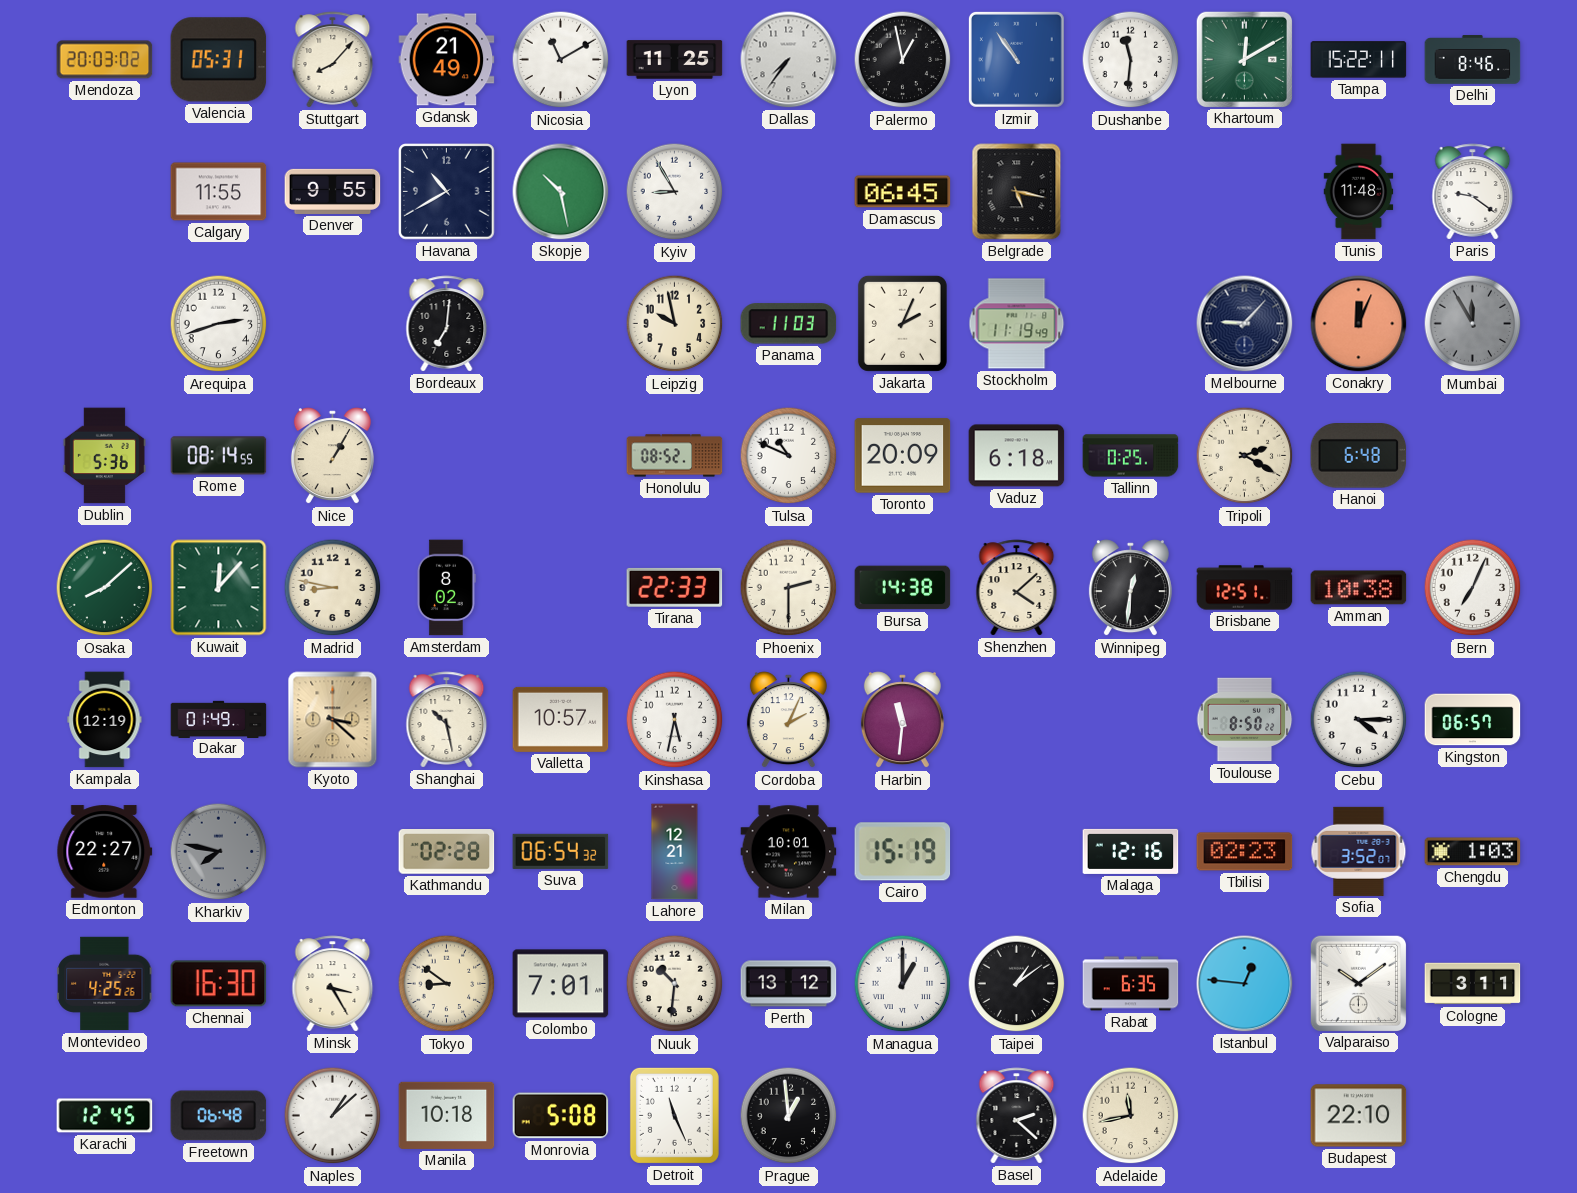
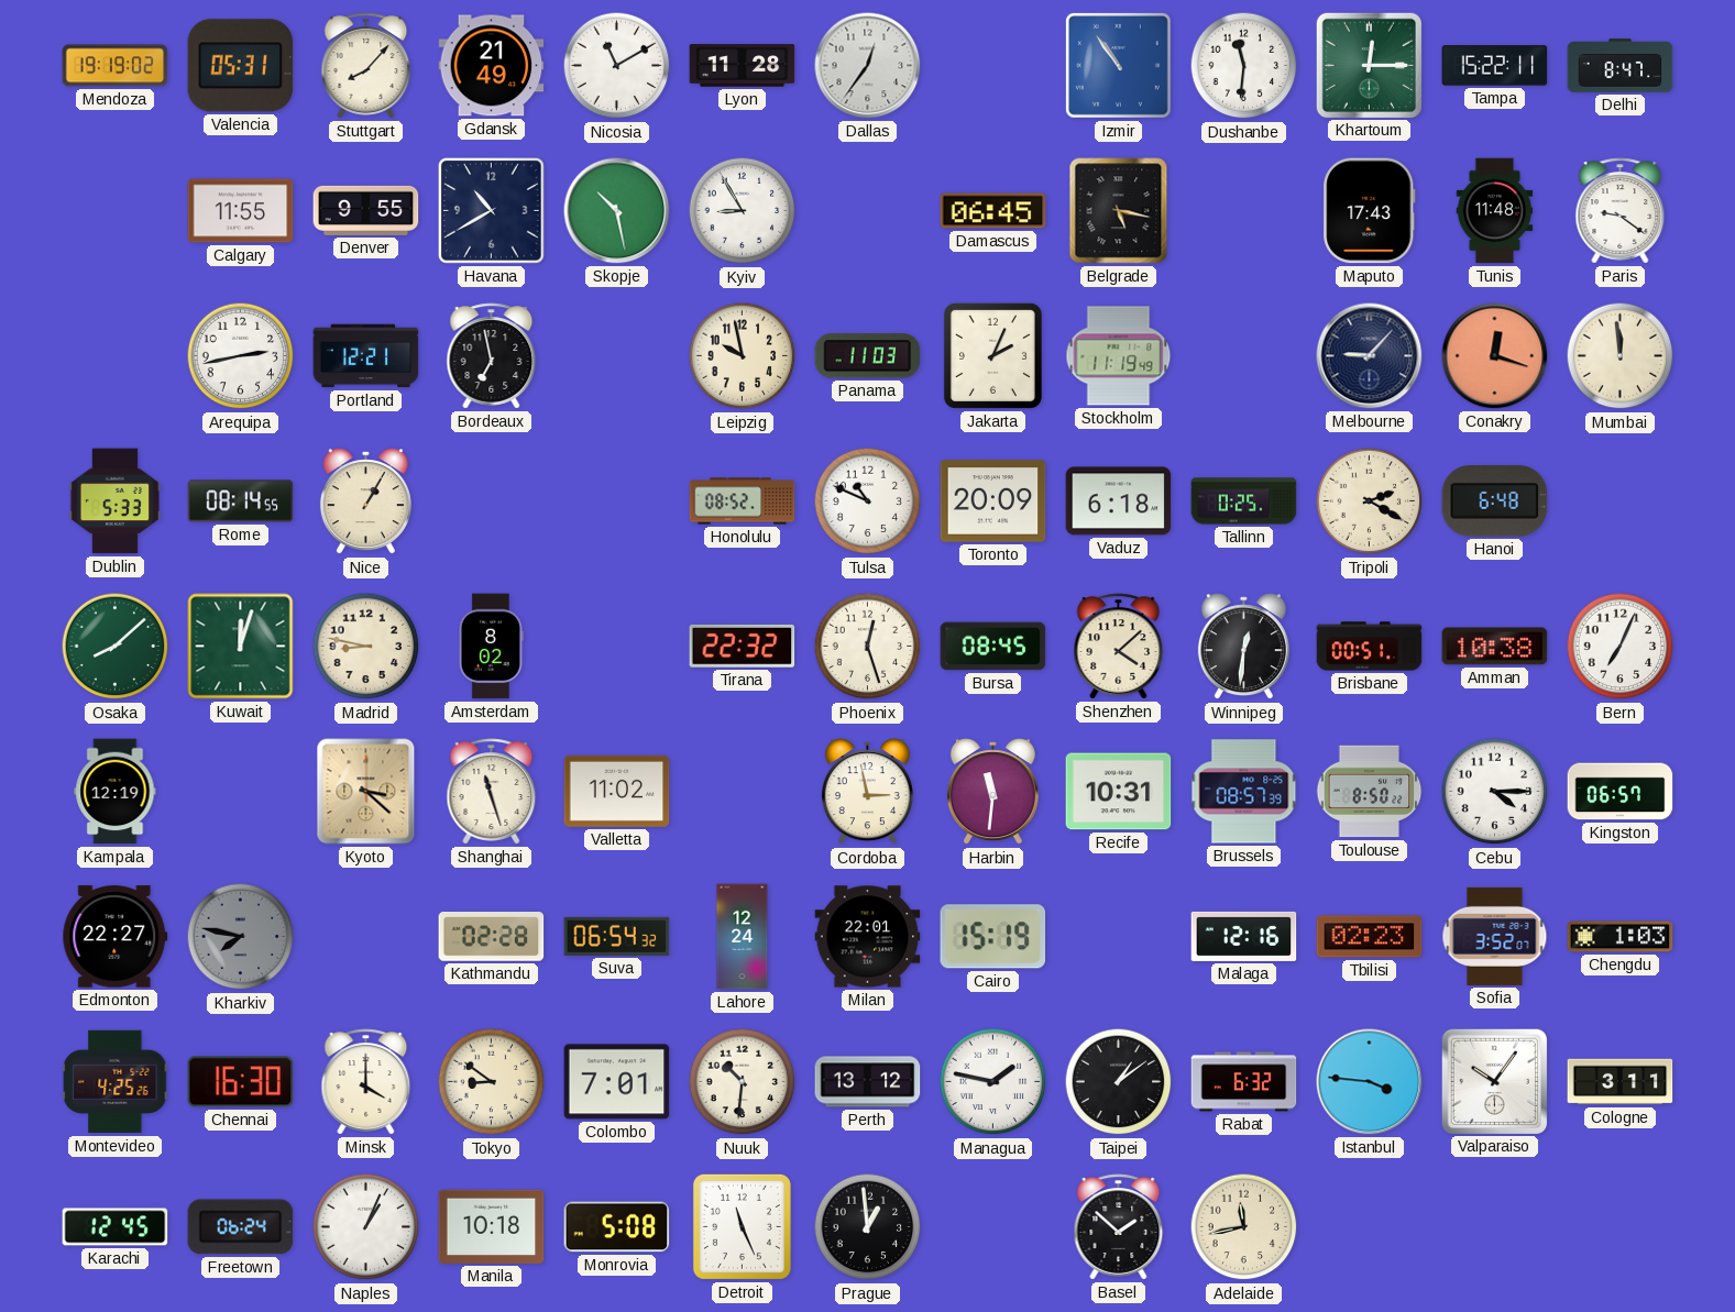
Mendoza: 20:03 -> 19:19 (116, 66)
Lyon: 11:25 -> 11:28 (743, 66)
Dallas: 7:36 -> 12:36 (868, 66)
Palermo: 12:58 -> none (903, 60)
Khartoum: 12:10 -> 12:15 (1369, 65)
Delhi: 8:46 -> 8:47 (1621, 66)
Maputo: none -> 17:43 (1370, 211)
Arequipa: 2:42 -> 2:43 (241, 356)
Portland: none -> 12:21 (366, 356)
Bordeaux: 7:01 -> 6:58 (492, 356)
Conakry: 12:04 -> 12:18 (1495, 356)
Mumbai: 11:55 -> 11:59 (1621, 356)
Mumbai dial: grey -> cream (1621, 356)
Dublin: 5:36 -> 5:33 (114, 501)
Kuwait: 12:07 -> 12:03 (241, 647)
Tirana: 22:33 -> 22:32 (743, 646)
Phoenix: 2:30 -> 12:27 (868, 647)
Bursa: 14:38 -> 08:45 (993, 647)
Brisbane: 12:51 -> 00:51 (1370, 647)
Dakar: 01:49 -> none (219, 719)
Shanghai: 10:28 -> 11:27 (492, 792)
Valletta: 10:57 -> 11:02 (617, 791)
Kinshasa: 5:32 -> none (675, 720)
Cordoba: 2:04 -> 2:58 (867, 792)
Recife: none -> 10:31 (1119, 792)
Brussels: none -> 08:57 (1244, 792)
Lahore: 12:21 -> 12:24 (743, 937)
Milan: 10:01 -> 22:01 (868, 937)
Minsk: 3:25 -> 4:00 (366, 1082)
Managua: 1:00 -> 1:47 (993, 1082)
Rabat: 6:35 -> 6:32 (1244, 1082)
Istanbul: 12:46 -> 3:46 (1370, 1082)
Valparaiso: 10:09 -> 10:06 (1494, 1081)
Freetown: 06:48 -> 06:24 (241, 1227)
Naples: 1:08 -> 1:04 (366, 1227)
Basel: 2:22 -> 1:52 (1119, 1227)
Budapest: 22:10 -> none (1359, 1116)
